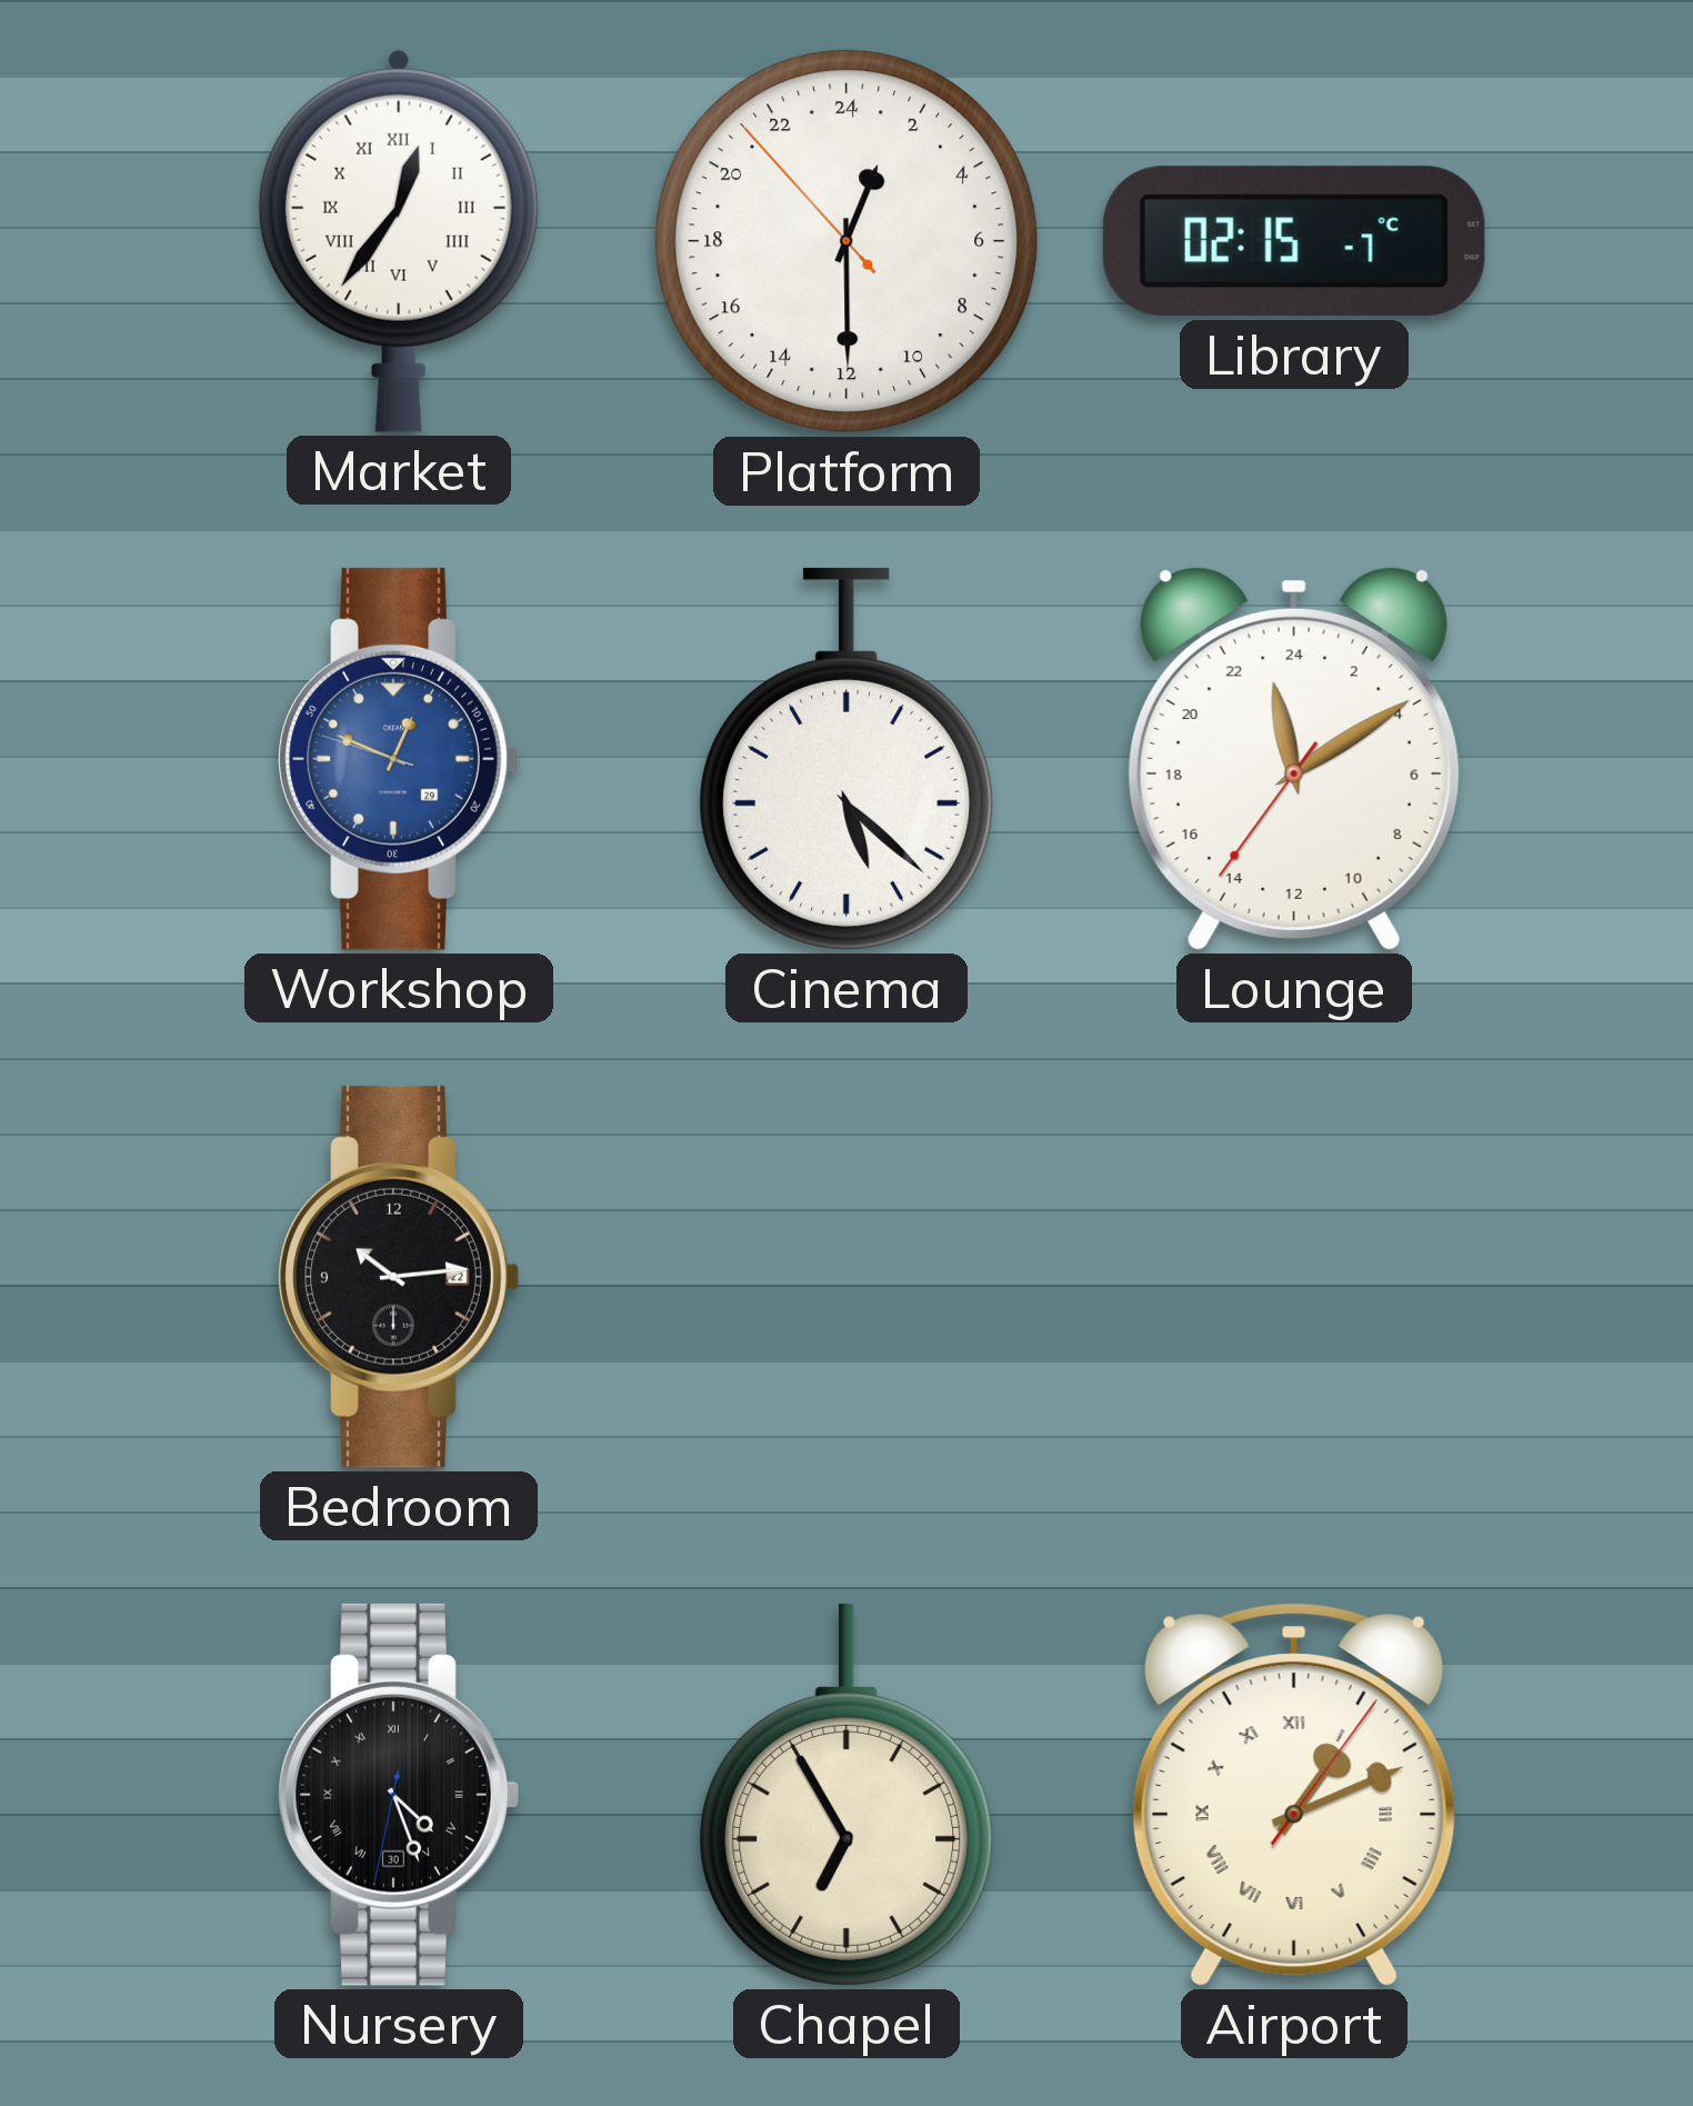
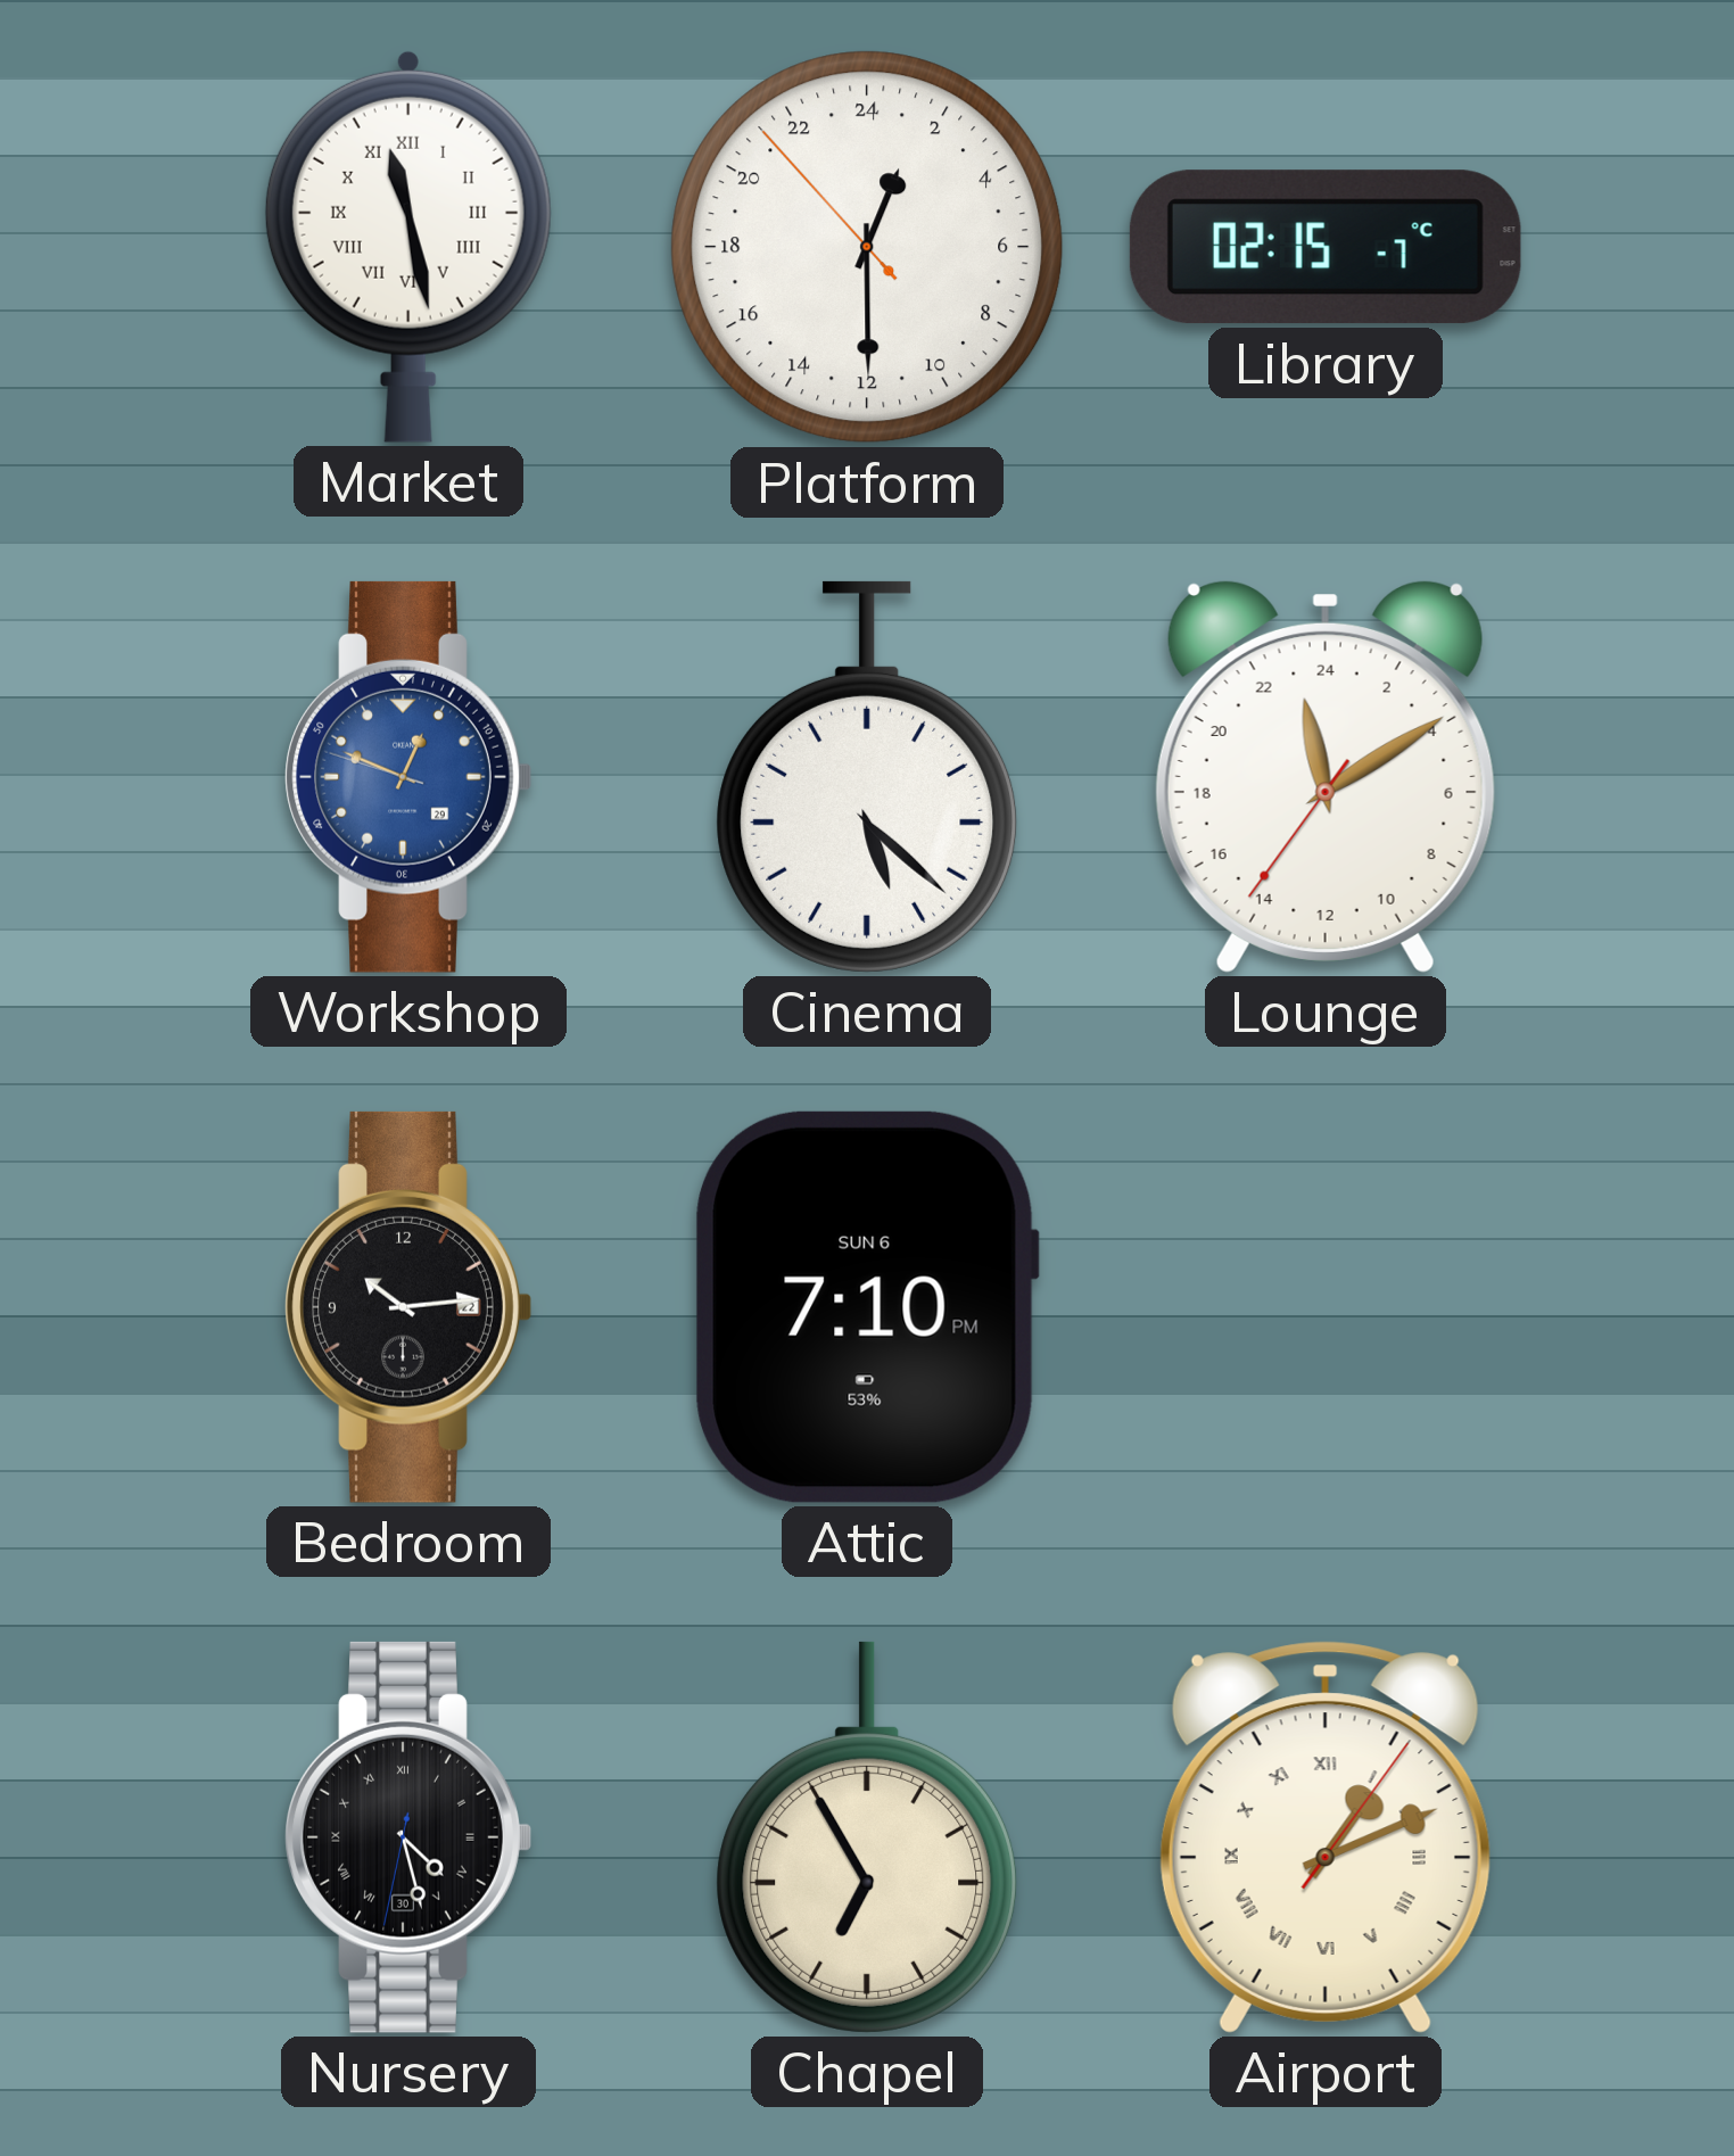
Market: 12:36 -> 11:28 (408, 247)
Attic: none -> 7:10 (867, 1307)
Nursery: 4:26 -> 4:27 (408, 1837)
